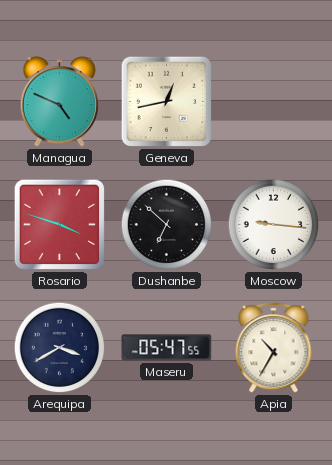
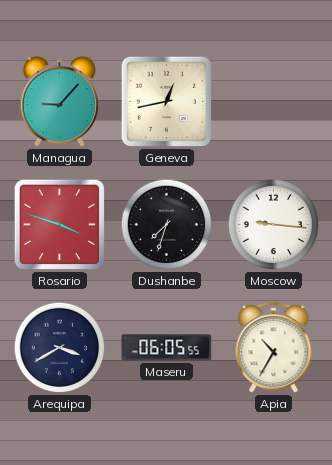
Managua: 4:49 -> 9:07 (60, 102)
Dushanbe: 6:52 -> 7:33 (167, 225)
Maseru: 05:47 -> 06:05 (167, 348)
